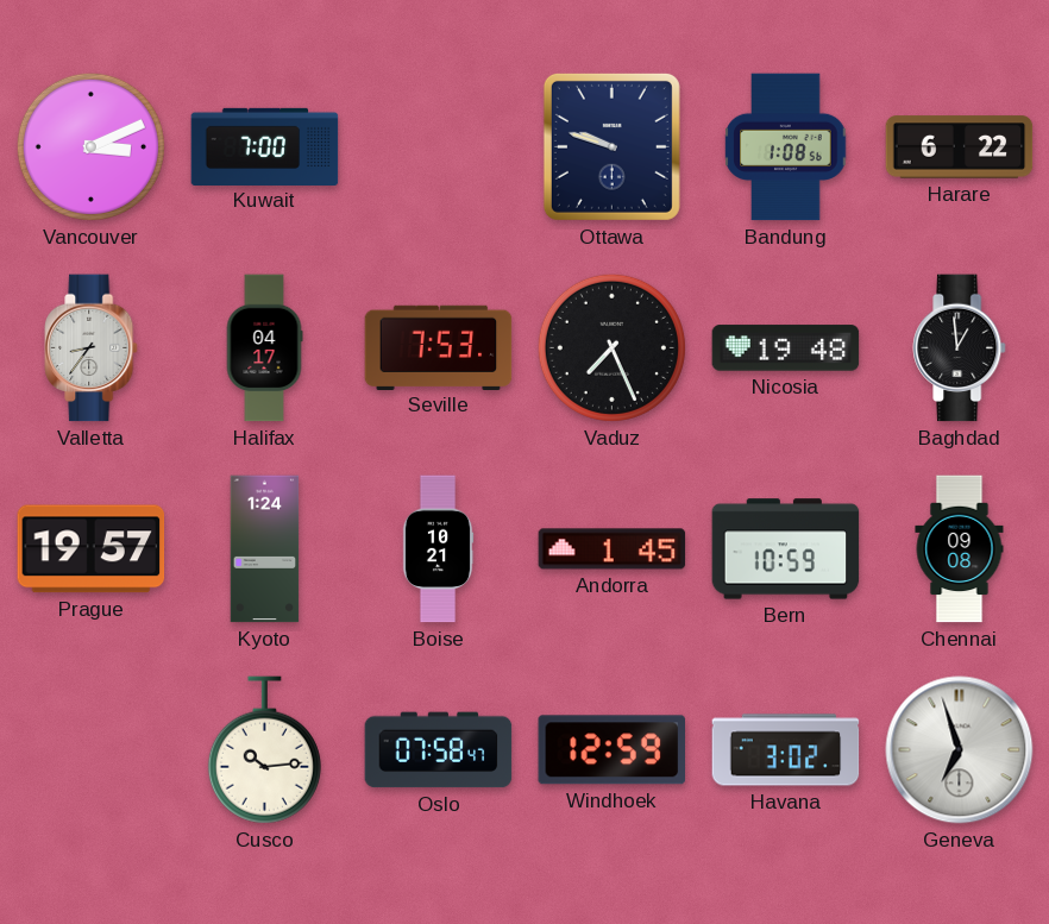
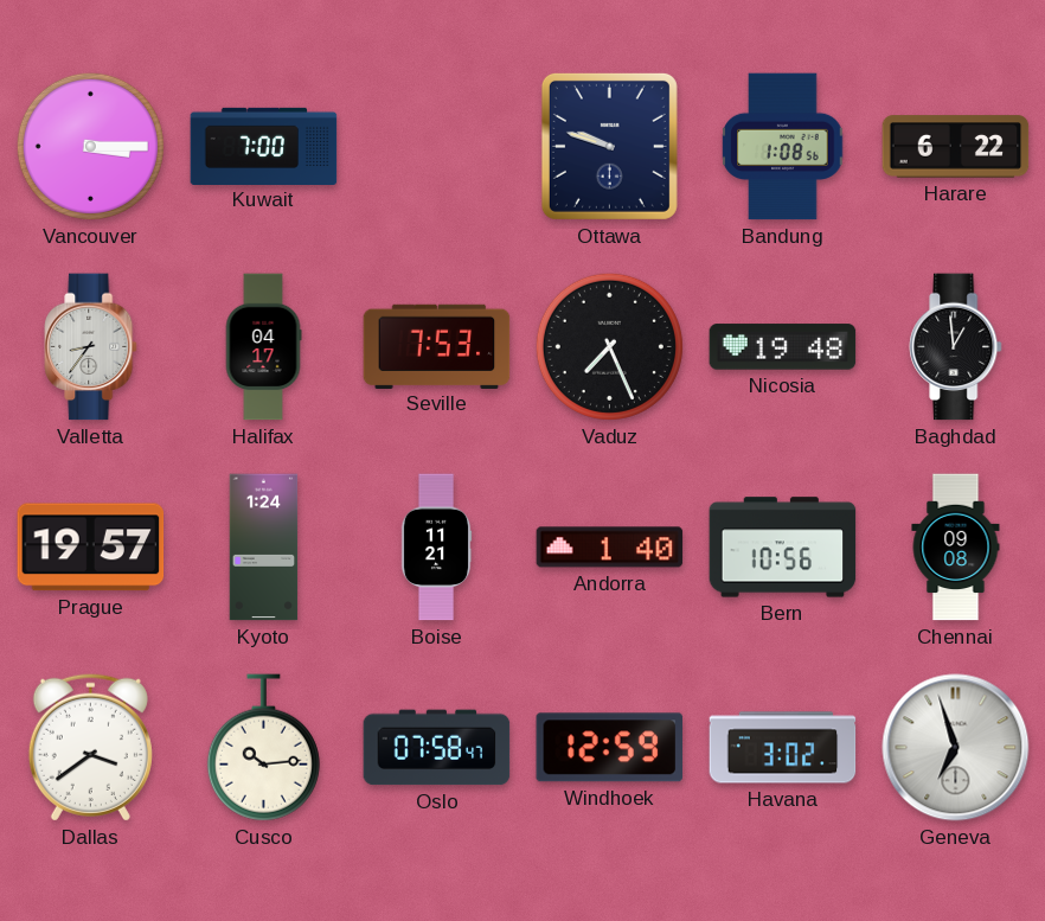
Vancouver: 3:11 -> 3:15 (90, 146)
Boise: 10:21 -> 11:21 (436, 548)
Andorra: 1:45 -> 1:40 (610, 548)
Bern: 10:59 -> 10:56 (783, 548)
Dallas: none -> 3:39 (90, 747)
